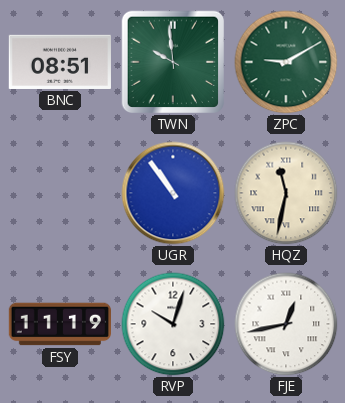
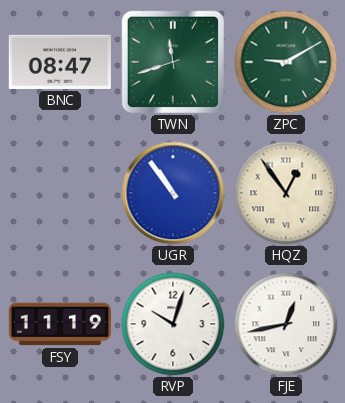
BNC: 08:51 -> 08:47 (60, 62)
TWN: 9:59 -> 11:42 (173, 62)
HQZ: 11:32 -> 12:54 (286, 193)
